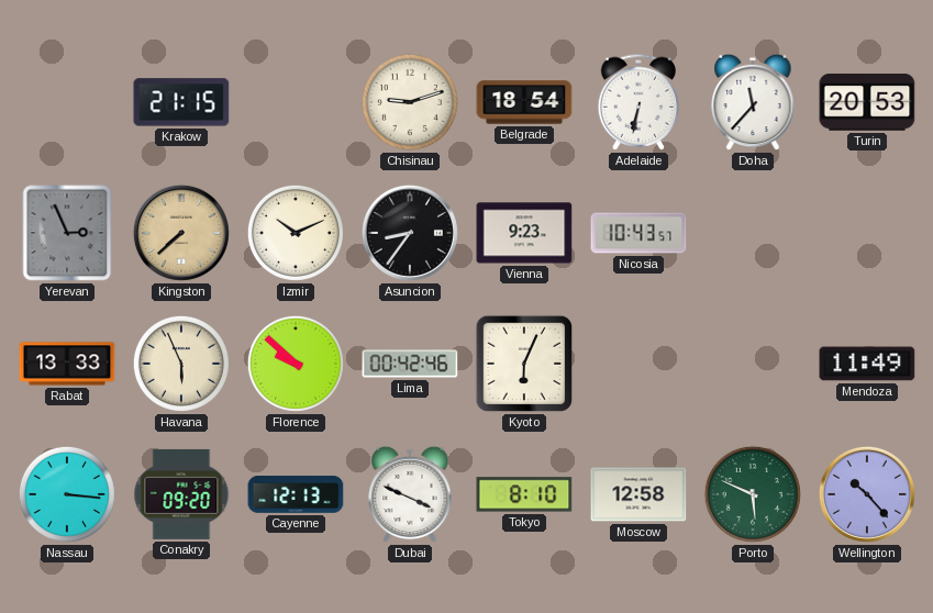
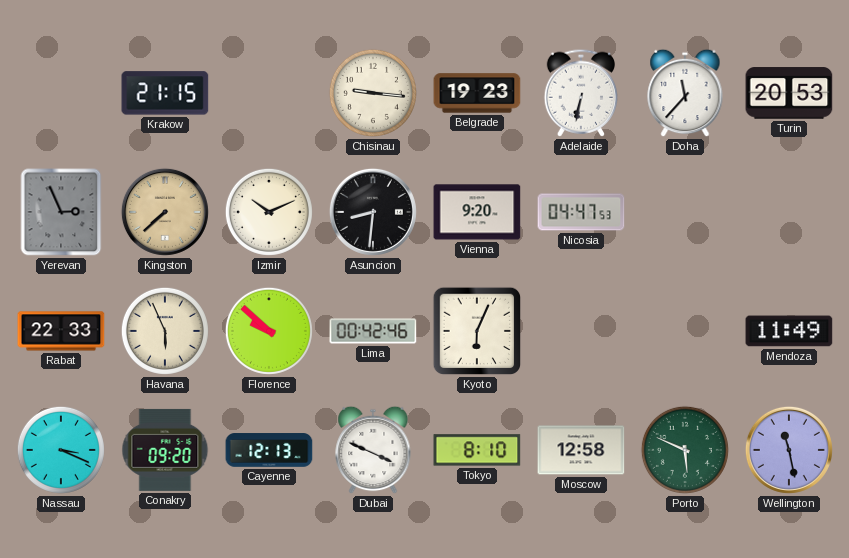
Chisinau: 9:12 -> 9:16 (373, 93)
Belgrade: 18:54 -> 19:23 (477, 93)
Asuncion: 8:36 -> 8:31 (373, 212)
Vienna: 9:23 -> 9:20 (477, 212)
Nicosia: 10:43 -> 04:47 (581, 212)
Rabat: 13:33 -> 22:33 (61, 331)
Nassau: 3:16 -> 3:19 (61, 450)
Wellington: 10:23 -> 11:28 (789, 450)
